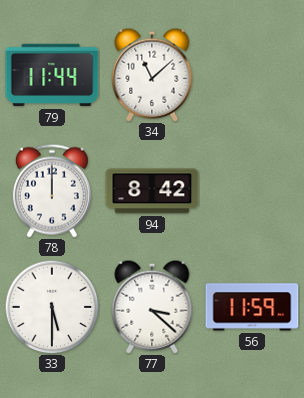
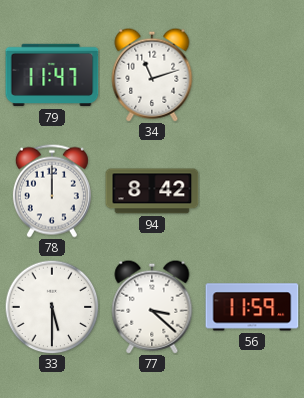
79: 11:44 -> 11:47 (52, 75)
34: 11:08 -> 11:12 (152, 75)
